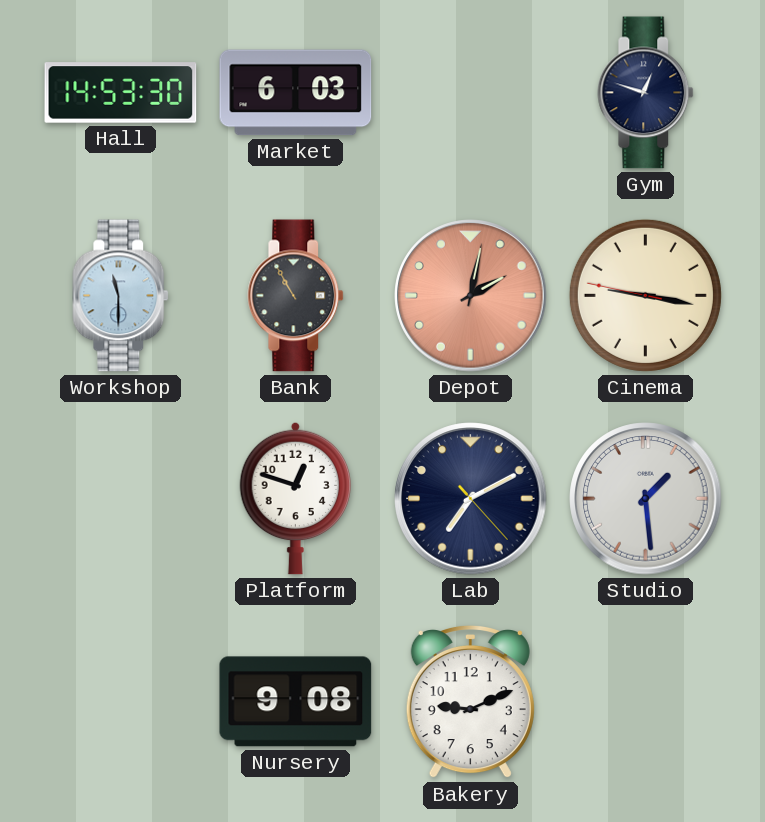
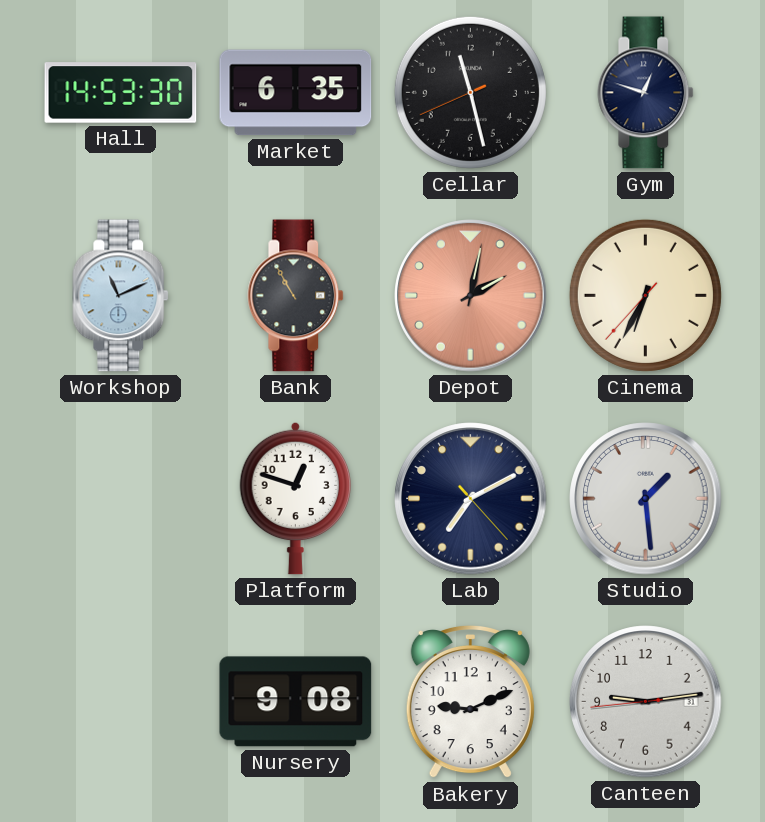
Market: 6:03 -> 6:35 (296, 93)
Cellar: none -> 11:27 (470, 92)
Workshop: 11:30 -> 11:11 (121, 296)
Cinema: 9:16 -> 6:34 (645, 295)
Canteen: none -> 9:13 (646, 702)
